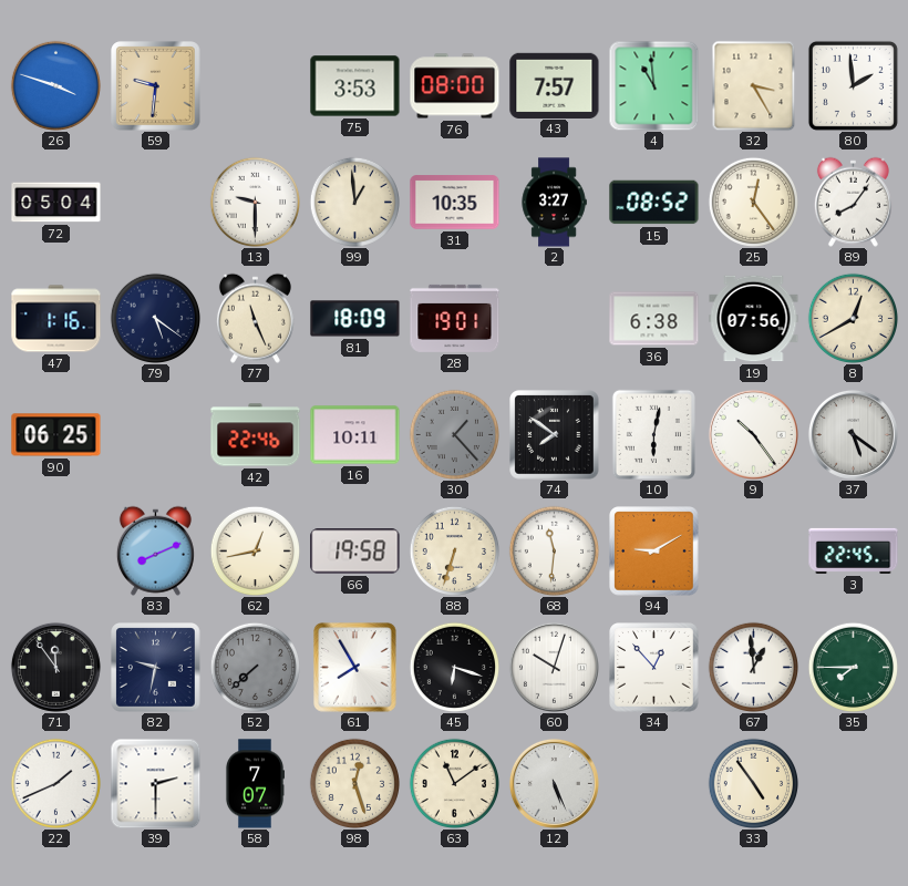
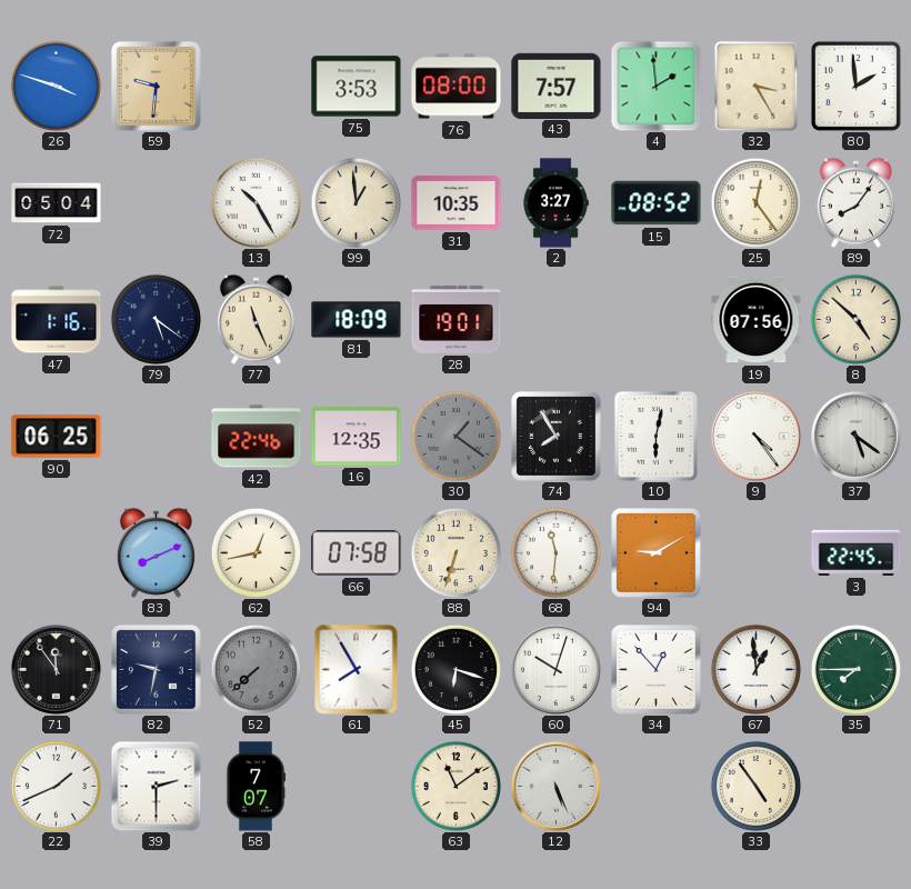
4: 10:59 -> 1:59 (655, 86)
13: 9:30 -> 10:25 (256, 202)
36: 6:38 -> none (654, 319)
8: 12:40 -> 4:52 (855, 319)
16: 10:11 -> 12:35 (357, 437)
30: 1:23 -> 1:21 (456, 436)
74: 7:51 -> 7:55 (557, 437)
9: 10:24 -> 4:24 (755, 436)
66: 19:58 -> 07:58 (357, 553)
98: 12:27 -> none (354, 783)
